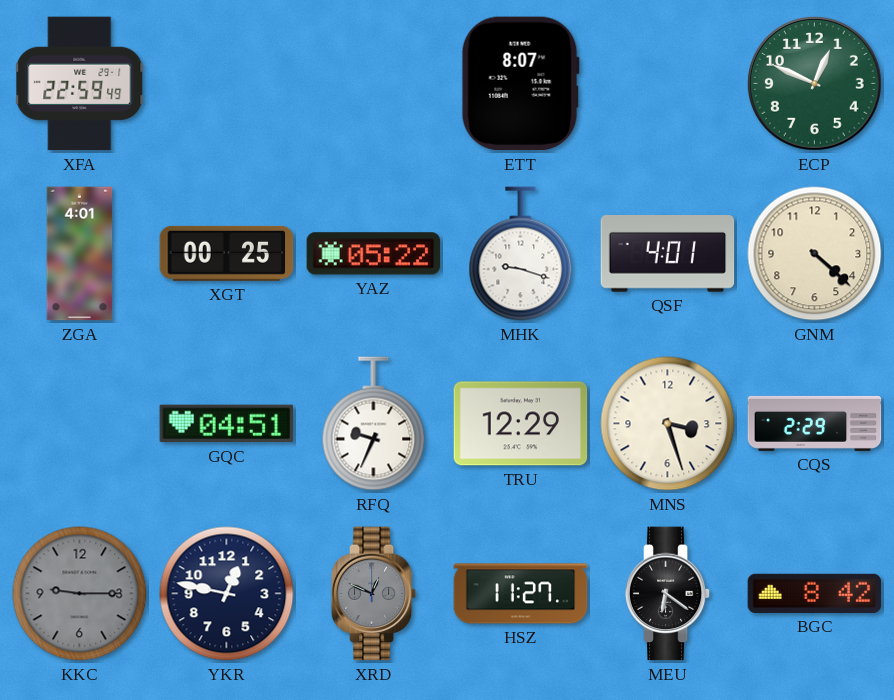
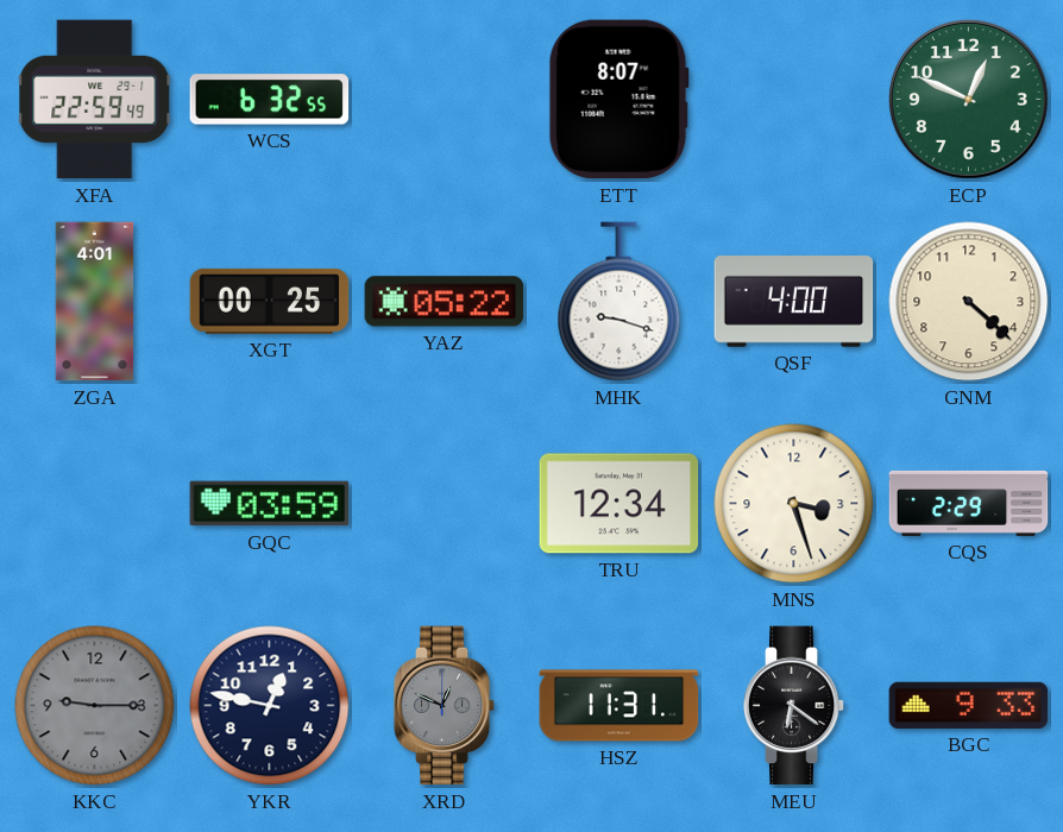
WCS: none -> 6:32 (270, 100)
QSF: 4:01 -> 4:00 (794, 302)
GQC: 04:51 -> 03:59 (270, 504)
RFQ: 9:34 -> none (374, 424)
TRU: 12:29 -> 12:34 (619, 504)
HSZ: 11:27 -> 11:31 (619, 706)
BGC: 8:42 -> 9:33 (969, 705)
